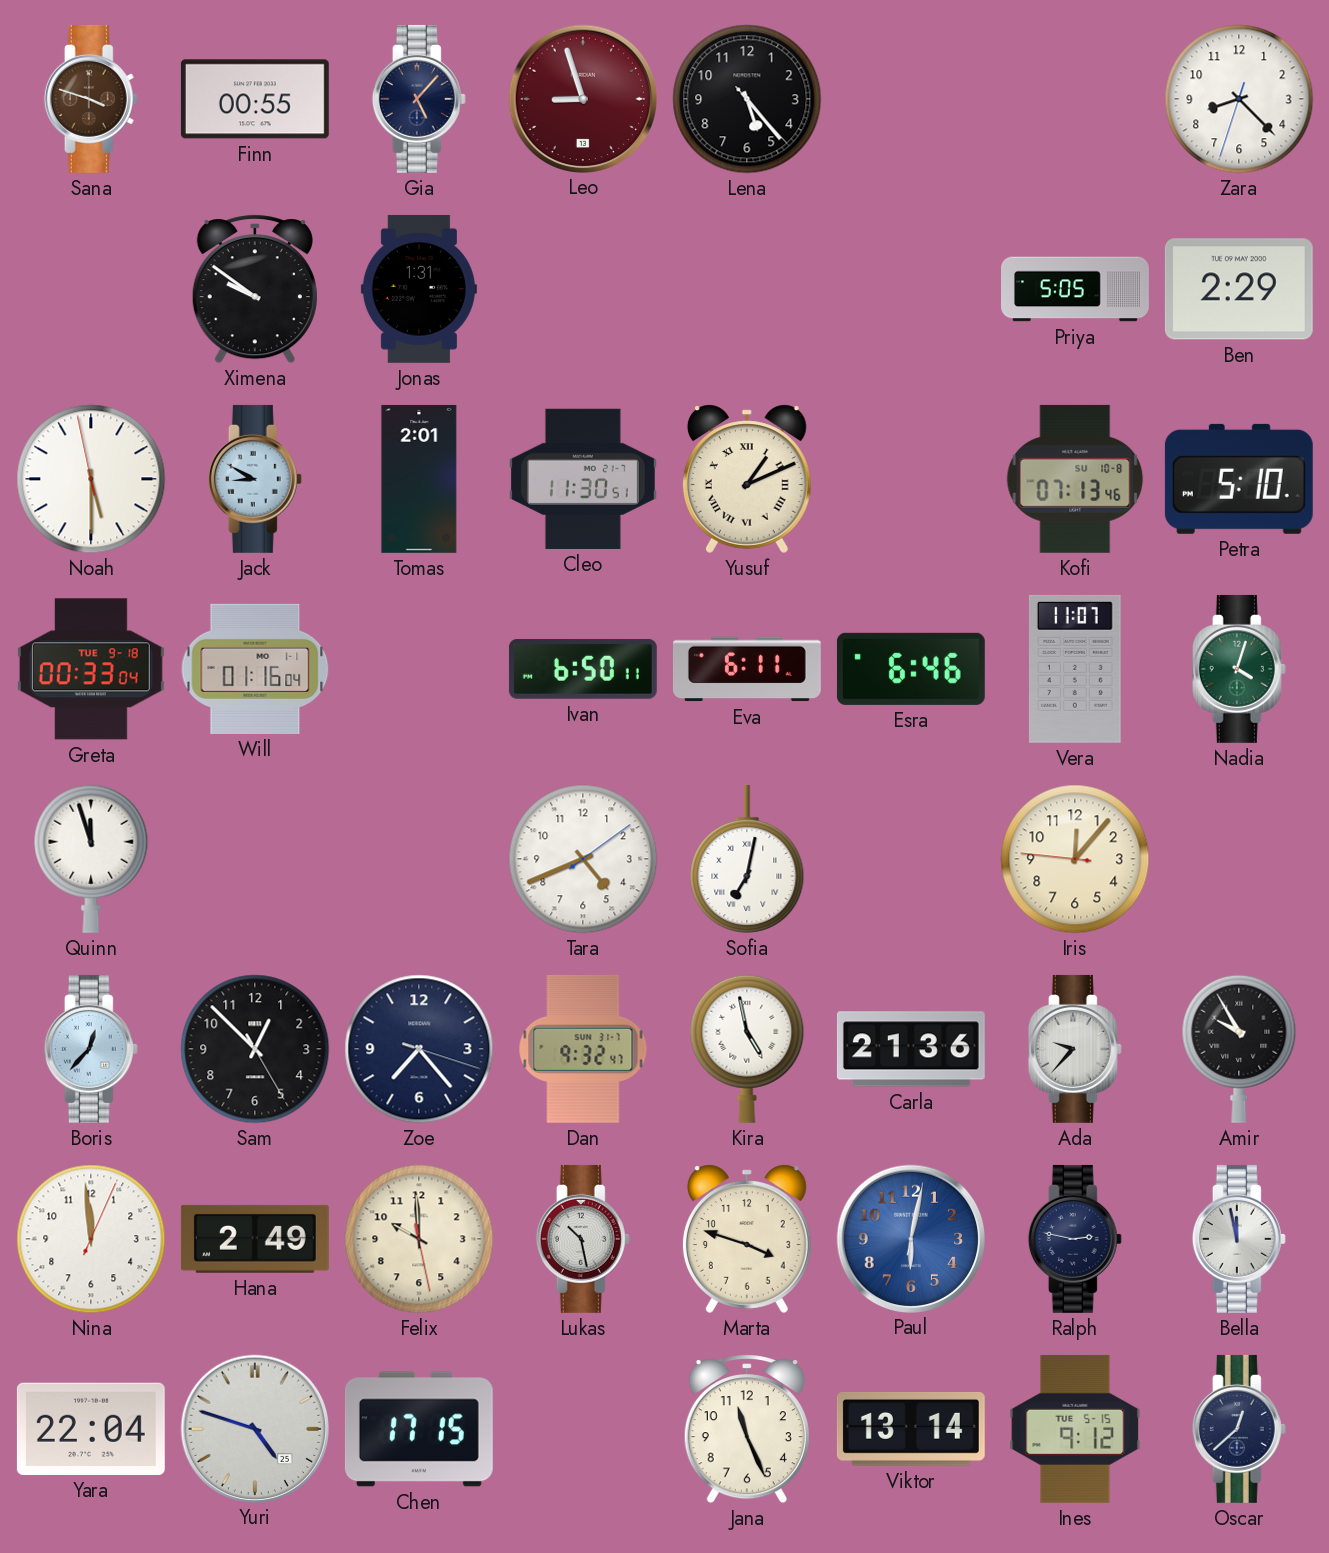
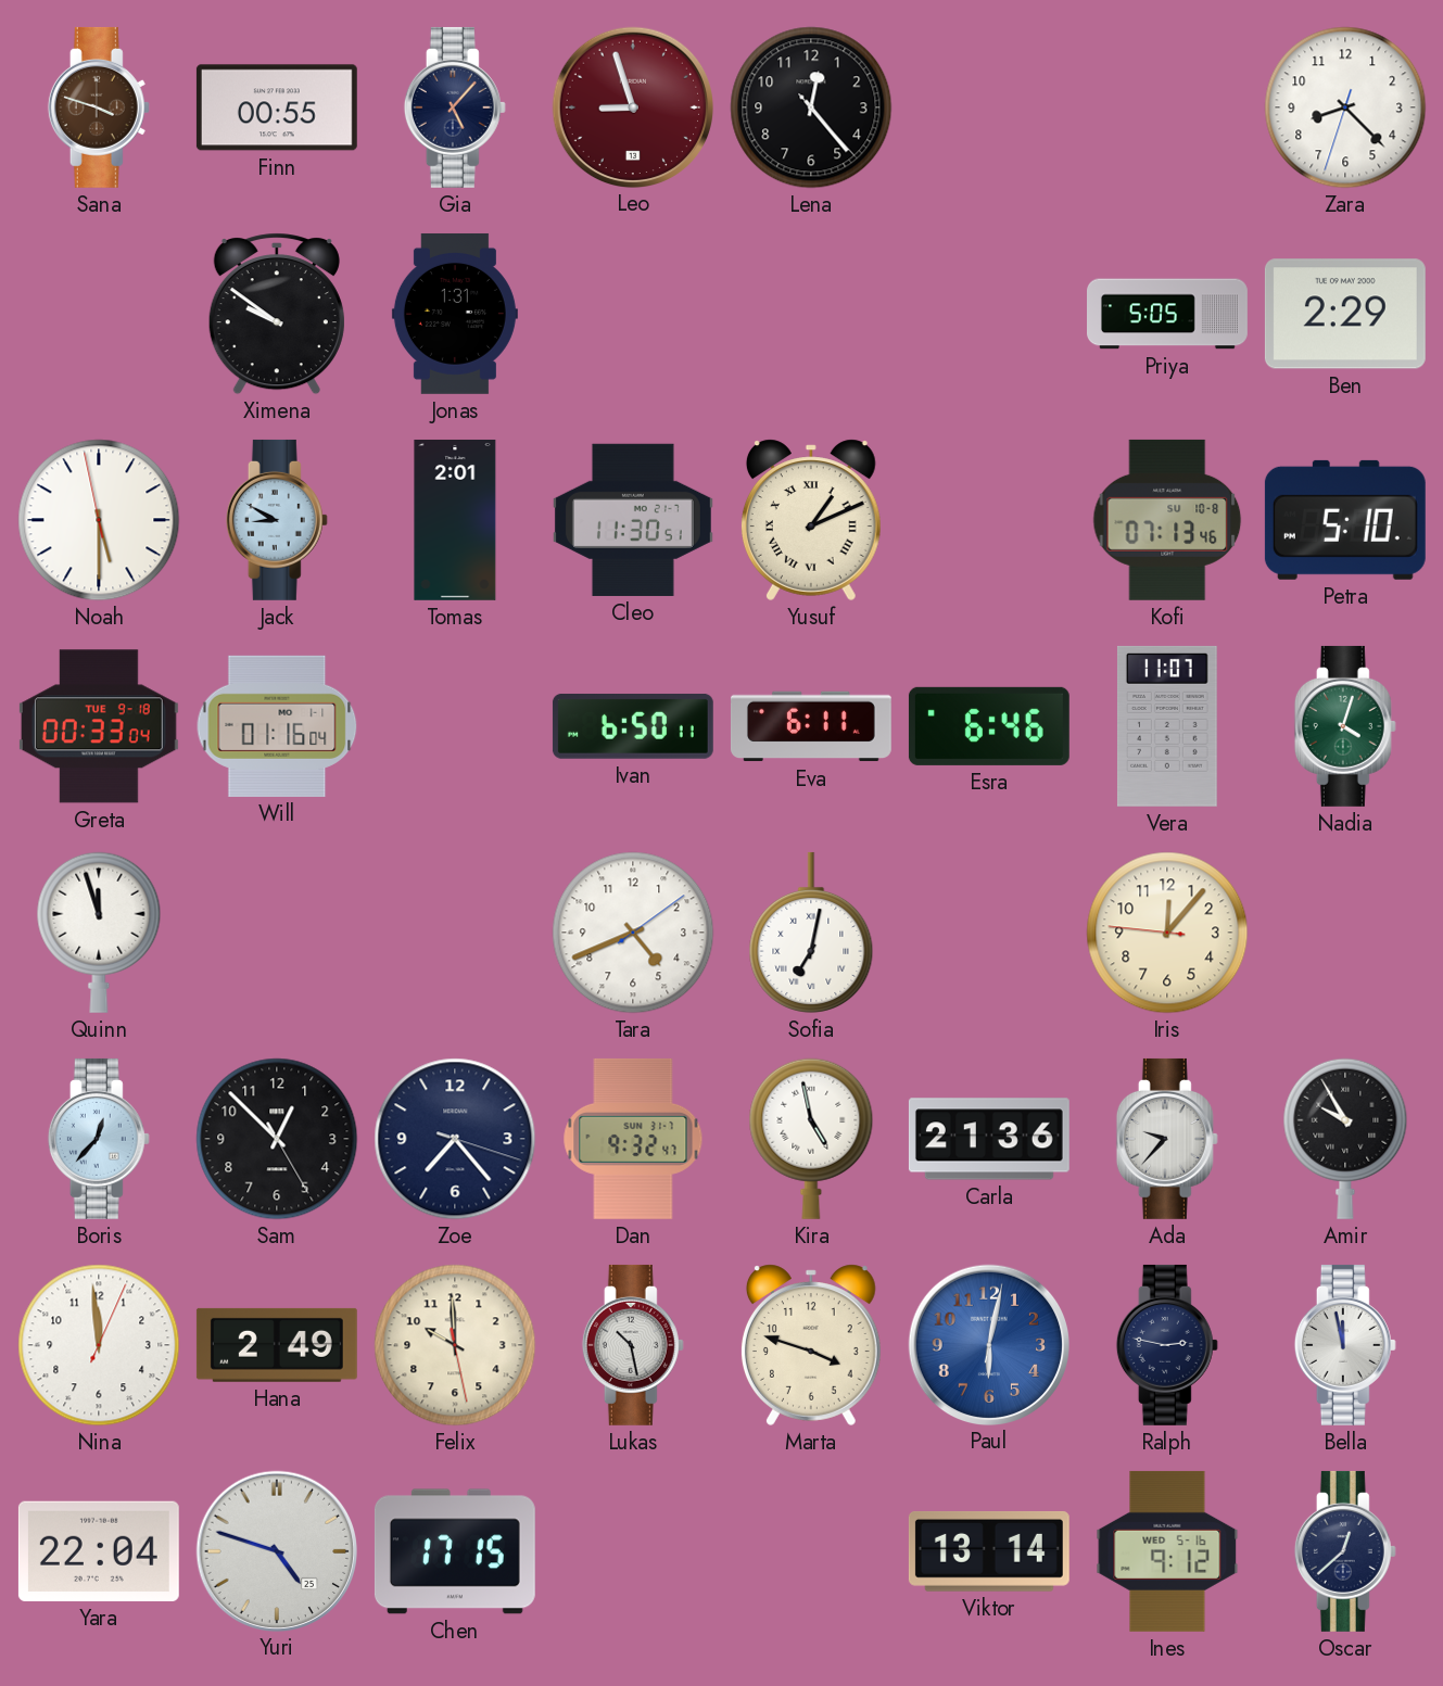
Lena: 5:23 -> 12:23 (811, 107)
Jana: 11:26 -> none (747, 1429)
Ines date: TUE 5-15 -> WED 5-16 (1167, 1551)
